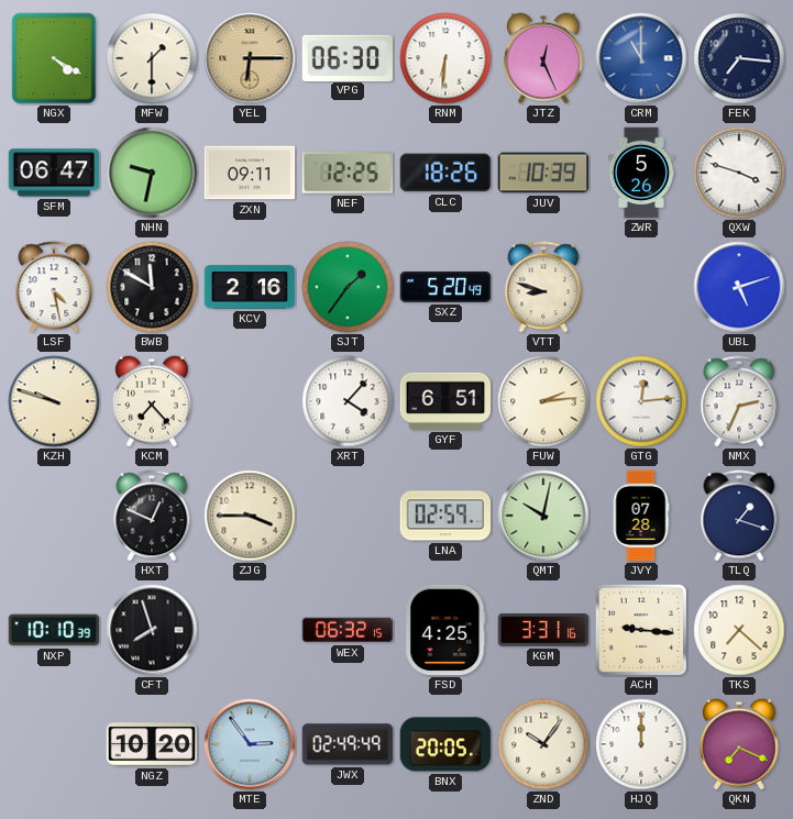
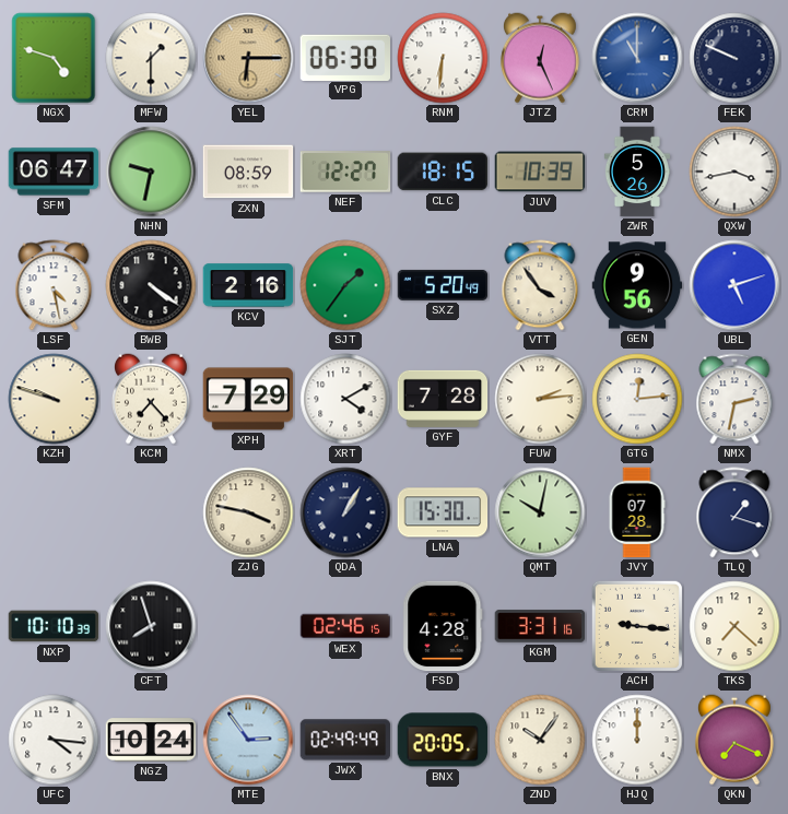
NGX: 4:20 -> 4:48 (54, 58)
FEK: 7:16 -> 9:49 (734, 58)
ZXN: 09:11 -> 08:59 (248, 172)
NEF: 12:25 -> 12:27 (345, 172)
CLC: 18:26 -> 18:15 (443, 172)
QXW: 3:48 -> 3:43 (734, 172)
BWB: 11:50 -> 4:21 (151, 285)
VTT: 8:48 -> 3:54 (540, 285)
GEN: none -> 9:56 (637, 285)
XPH: none -> 7:29 (248, 399)
XRT: 4:07 -> 4:10 (345, 399)
GYF: 6:51 -> 7:28 (443, 399)
NMX: 2:34 -> 2:32 (734, 399)
HXT: 12:49 -> none (152, 516)
ZJG: 3:45 -> 3:47 (248, 512)
QDA: none -> 1:05 (345, 512)
LNA: 02:59 -> 15:30 (443, 512)
WEX: 06:32 -> 02:46 (345, 626)
FSD: 4:25 -> 4:28 (443, 626)
UFC: none -> 4:16 (54, 740)
NGZ: 10:20 -> 10:24 (151, 740)
